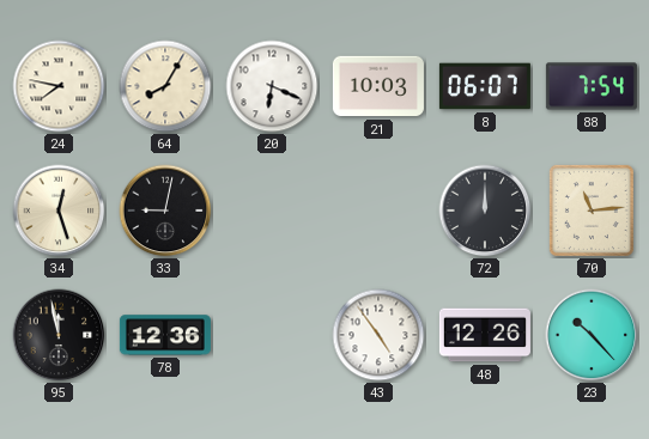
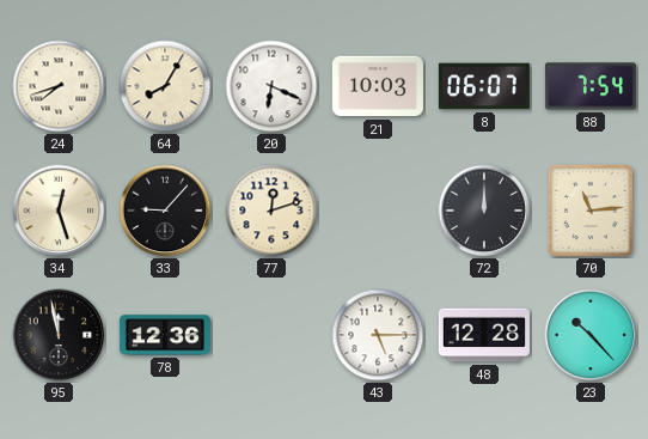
24: 7:47 -> 7:42 (59, 86)
33: 9:02 -> 9:07 (165, 211)
77: none -> 12:12 (271, 211)
43: 4:54 -> 5:15 (378, 335)
48: 12:26 -> 12:28 (484, 335)
